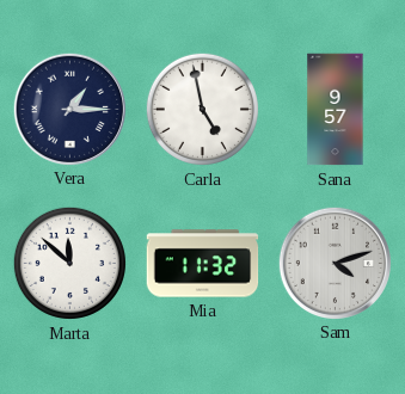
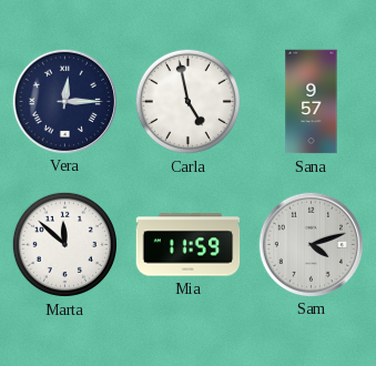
Vera: 1:15 -> 12:15 (64, 101)
Mia: 11:32 -> 11:59 (189, 245)
